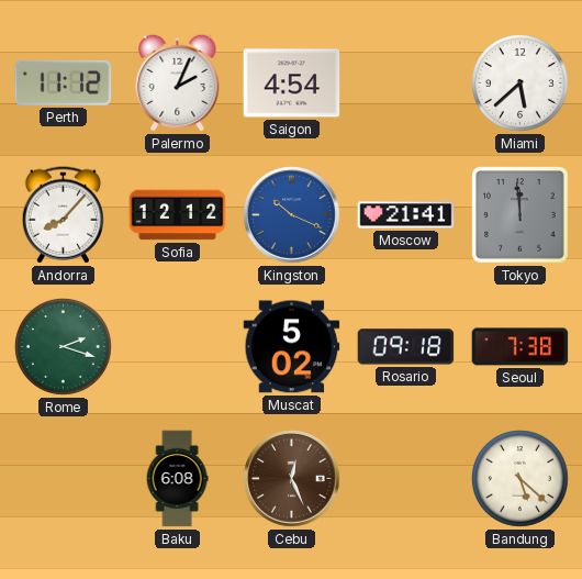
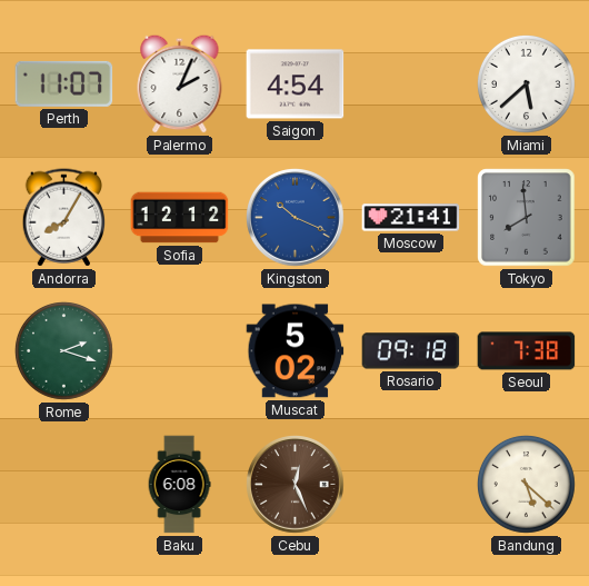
Perth: 11:12 -> 11:07 (64, 83)
Andorra: 8:07 -> 8:05 (63, 218)
Tokyo: 11:59 -> 7:59 (527, 218)
